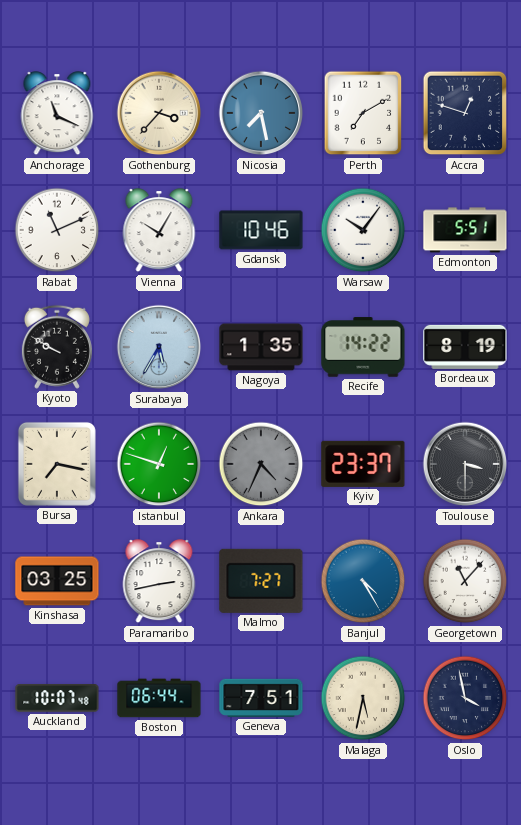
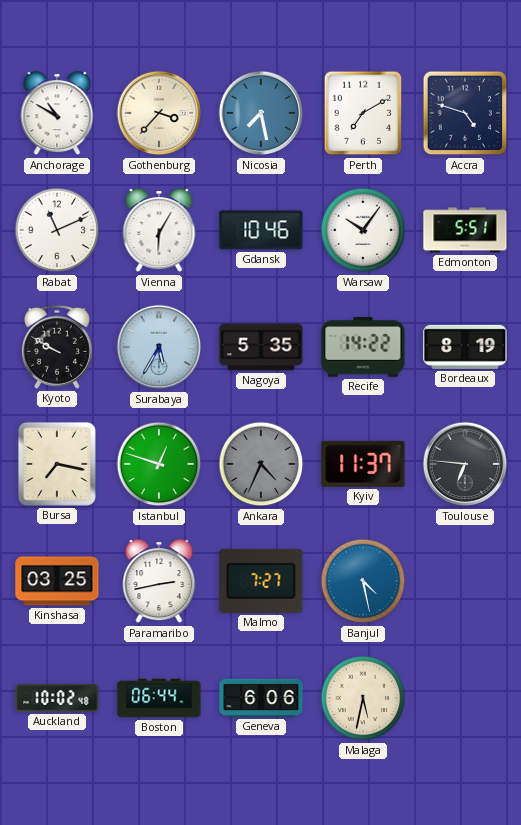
Anchorage: 11:19 -> 10:50 (57, 114)
Accra: 12:48 -> 4:48 (465, 113)
Vienna: 10:05 -> 6:05 (159, 231)
Nagoya: 1:35 -> 5:35 (261, 347)
Kyiv: 23:37 -> 11:37 (363, 464)
Toulouse: 3:30 -> 6:46 (465, 464)
Banjul: 4:25 -> 4:28 (363, 581)
Georgetown: 11:07 -> none (465, 581)
Auckland: 10:07 -> 10:02 (57, 698)
Geneva: 7:51 -> 6:06 (261, 698)
Oslo: 3:58 -> none (465, 698)
